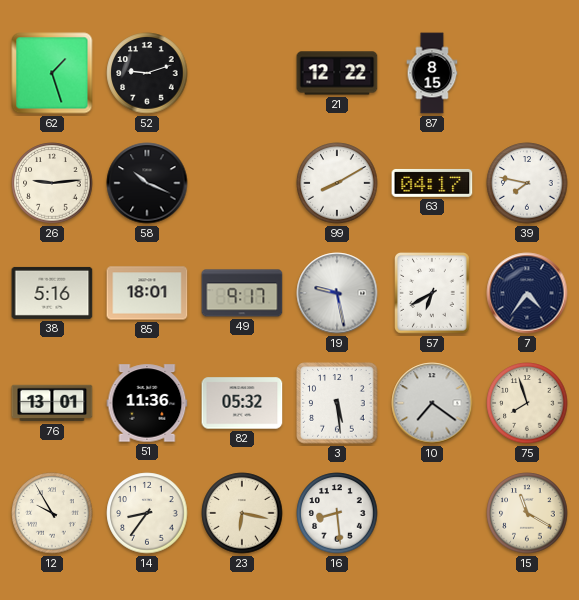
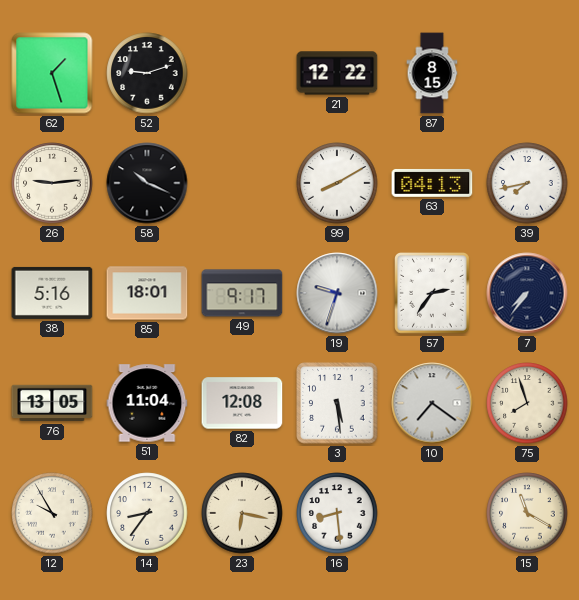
63: 04:17 -> 04:13 (432, 183)
39: 7:47 -> 7:43 (527, 183)
19: 9:28 -> 9:33 (337, 293)
57: 6:40 -> 2:36 (433, 293)
7: 4:36 -> 7:36 (527, 293)
76: 13:01 -> 13:05 (52, 403)
51: 11:36 -> 11:04 (147, 403)
82: 05:32 -> 12:08 (242, 403)
